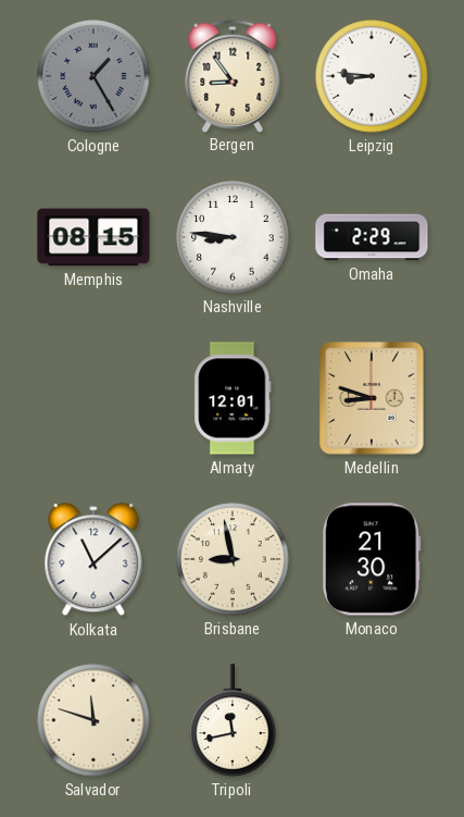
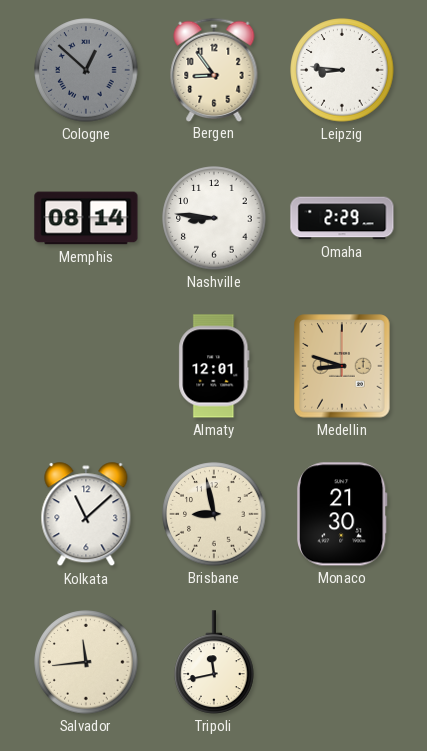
Cologne: 1:25 -> 12:52 (86, 70)
Memphis: 08:15 -> 08:14 (86, 218)
Salvador: 11:48 -> 11:44 (86, 662)
